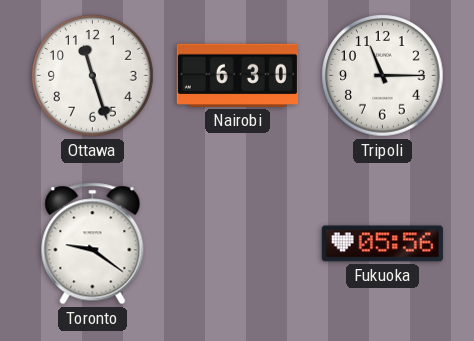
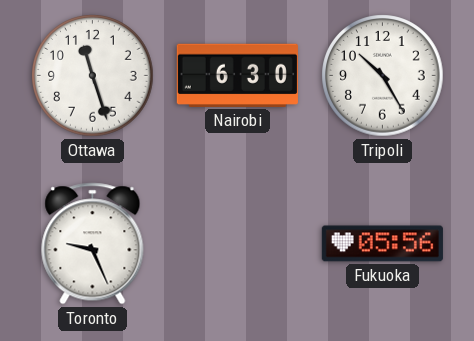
Tripoli: 11:15 -> 10:25 (383, 76)
Toronto: 9:21 -> 9:26 (93, 244)
